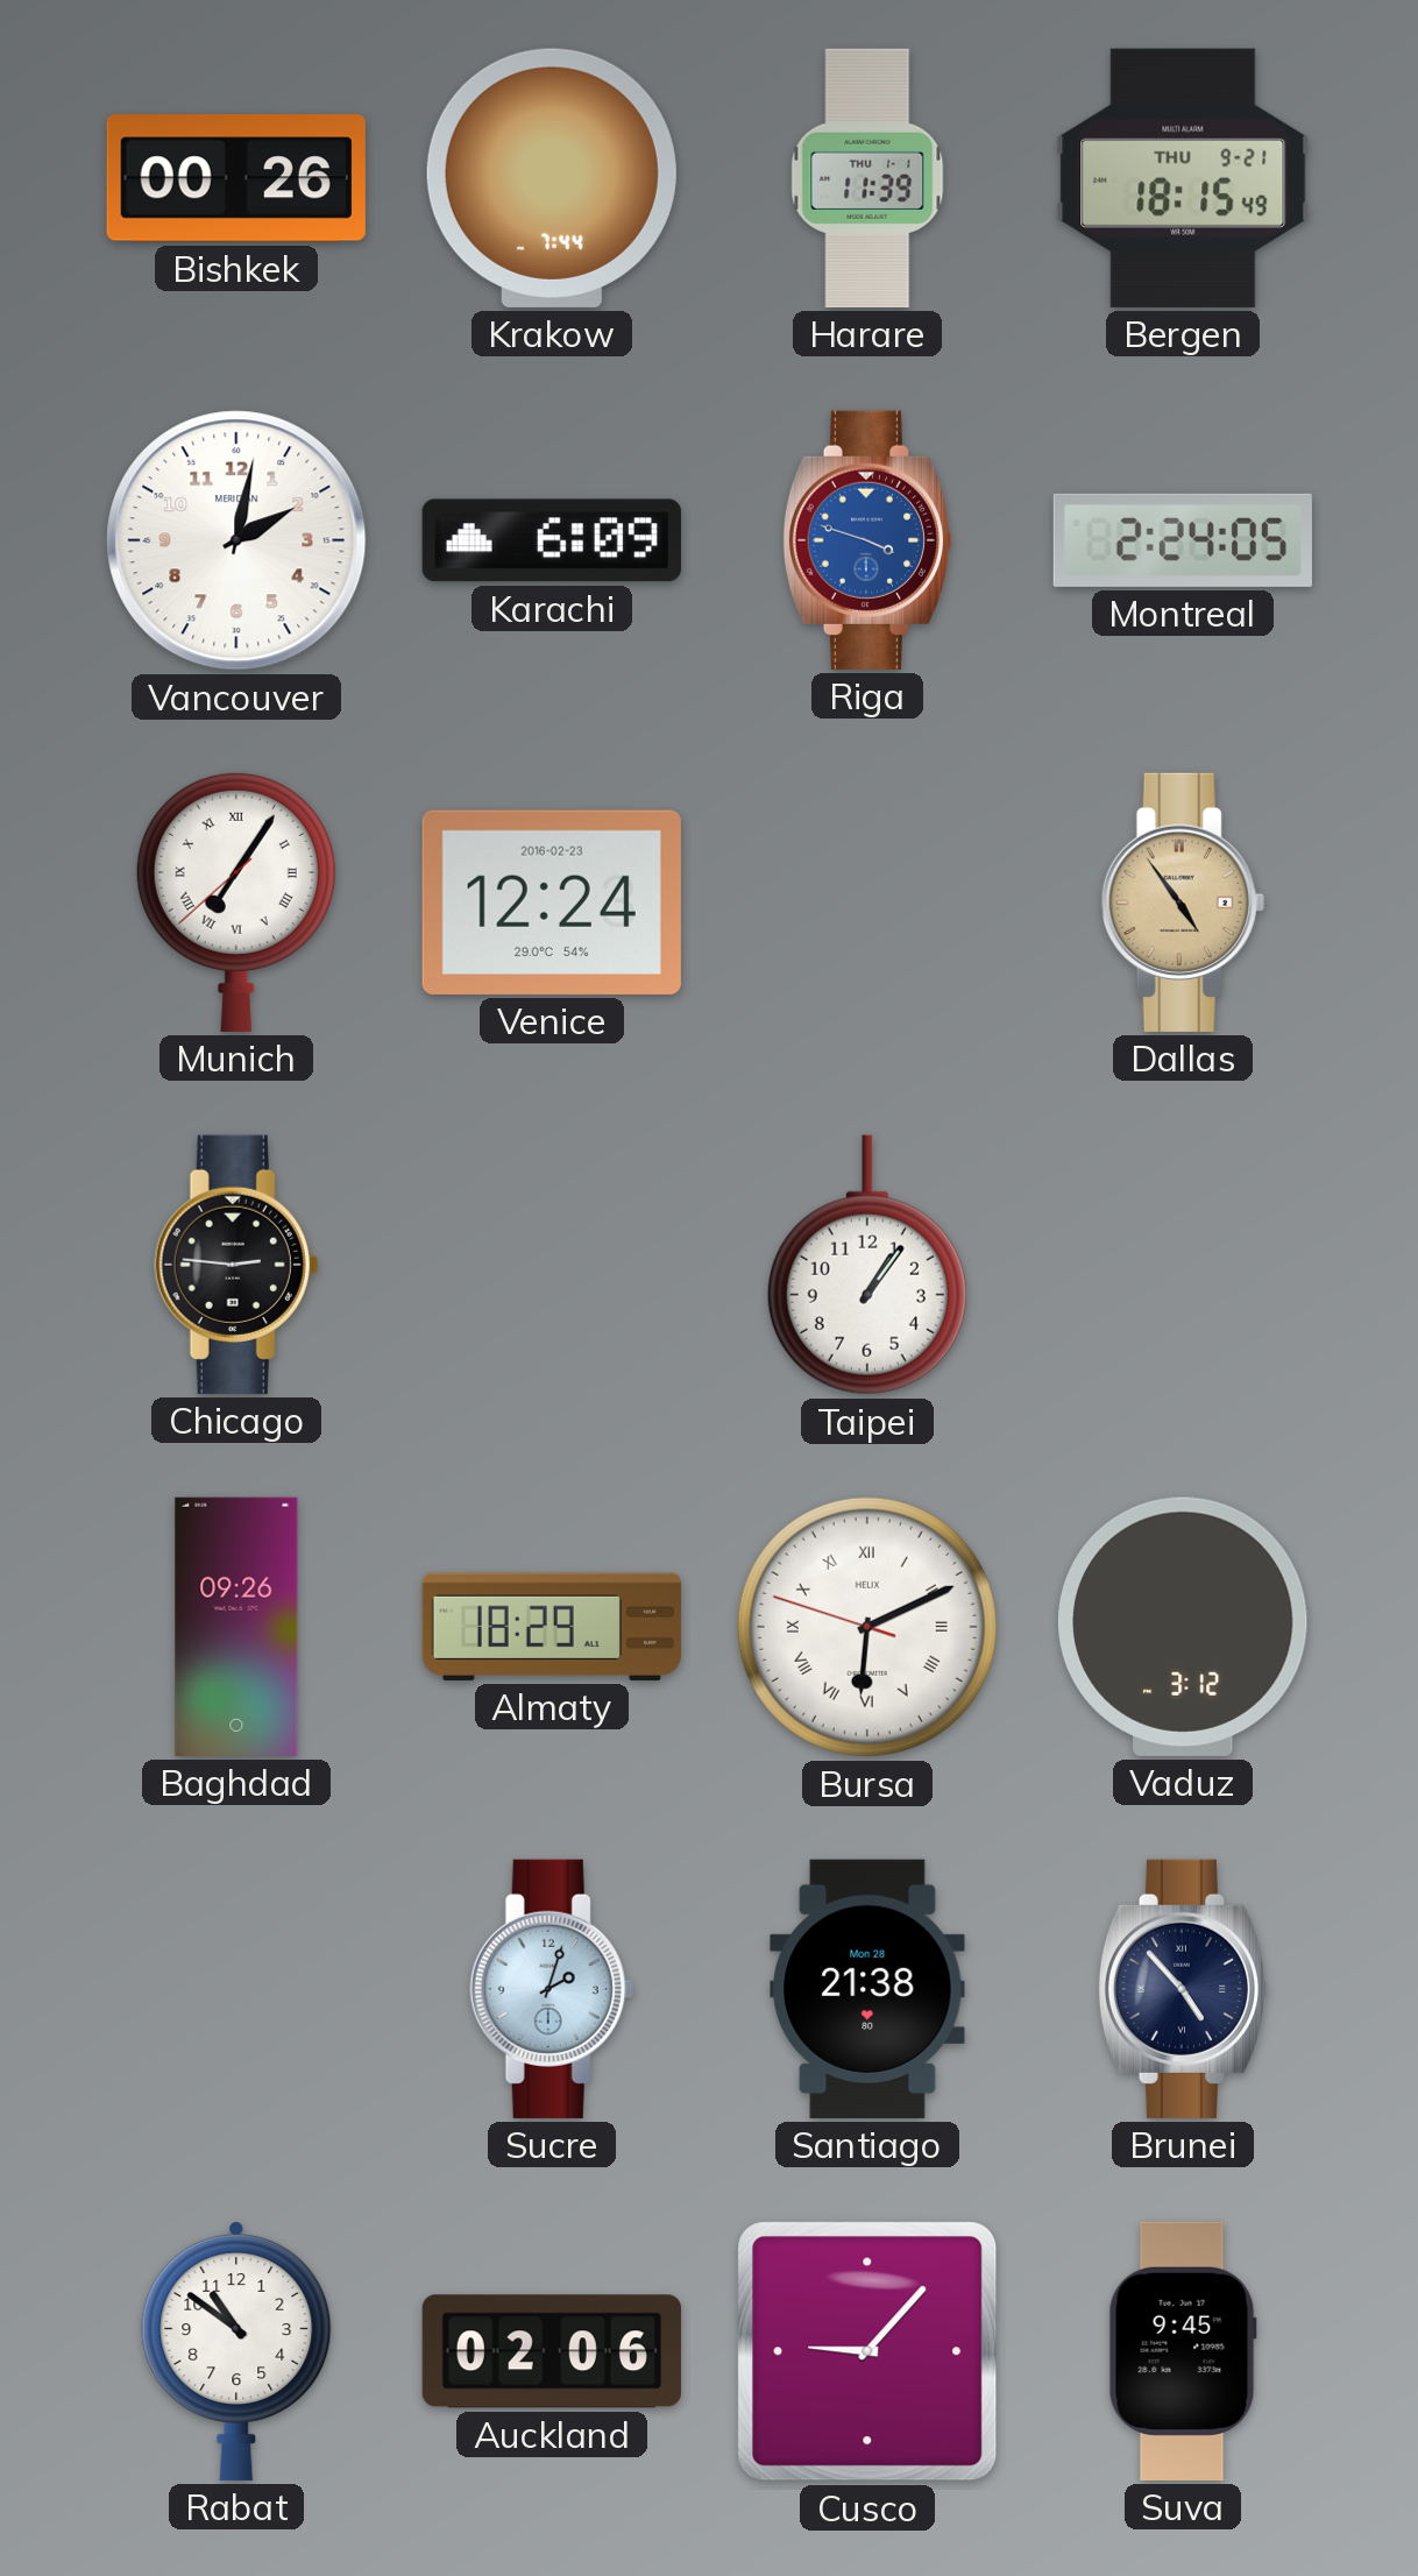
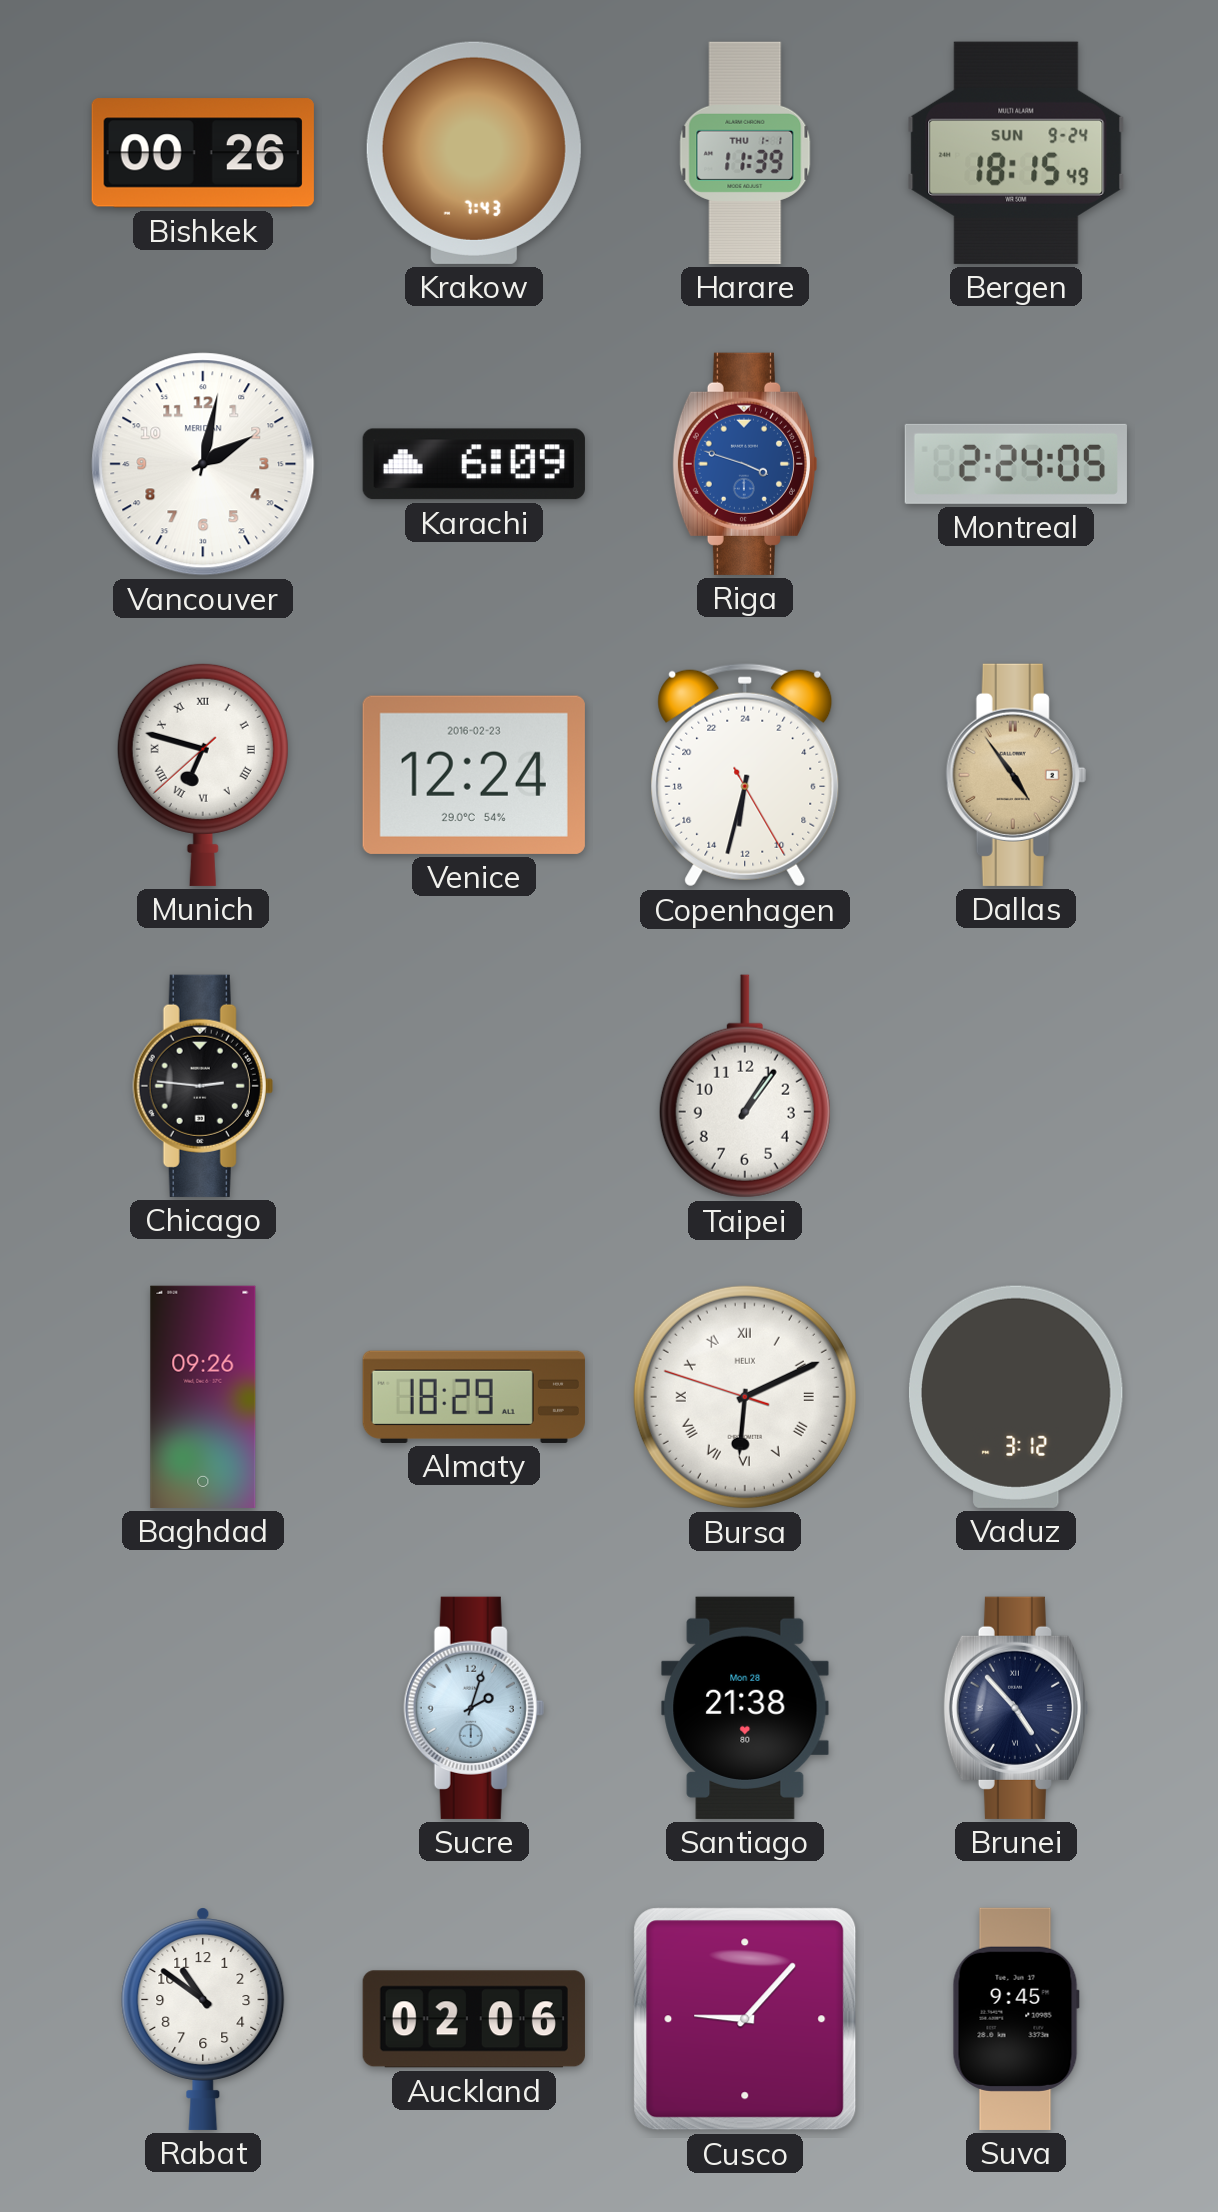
Krakow: 7:44 -> 7:43 (474, 153)
Bergen date: THU 9-21 -> SUN 9-24 (1016, 153)
Munich: 7:05 -> 6:47 (203, 774)
Copenhagen: none -> 12:32 (745, 775)
